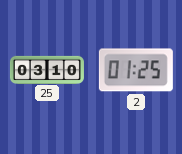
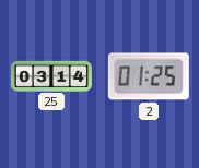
25: 03:10 -> 03:14 (51, 75)
